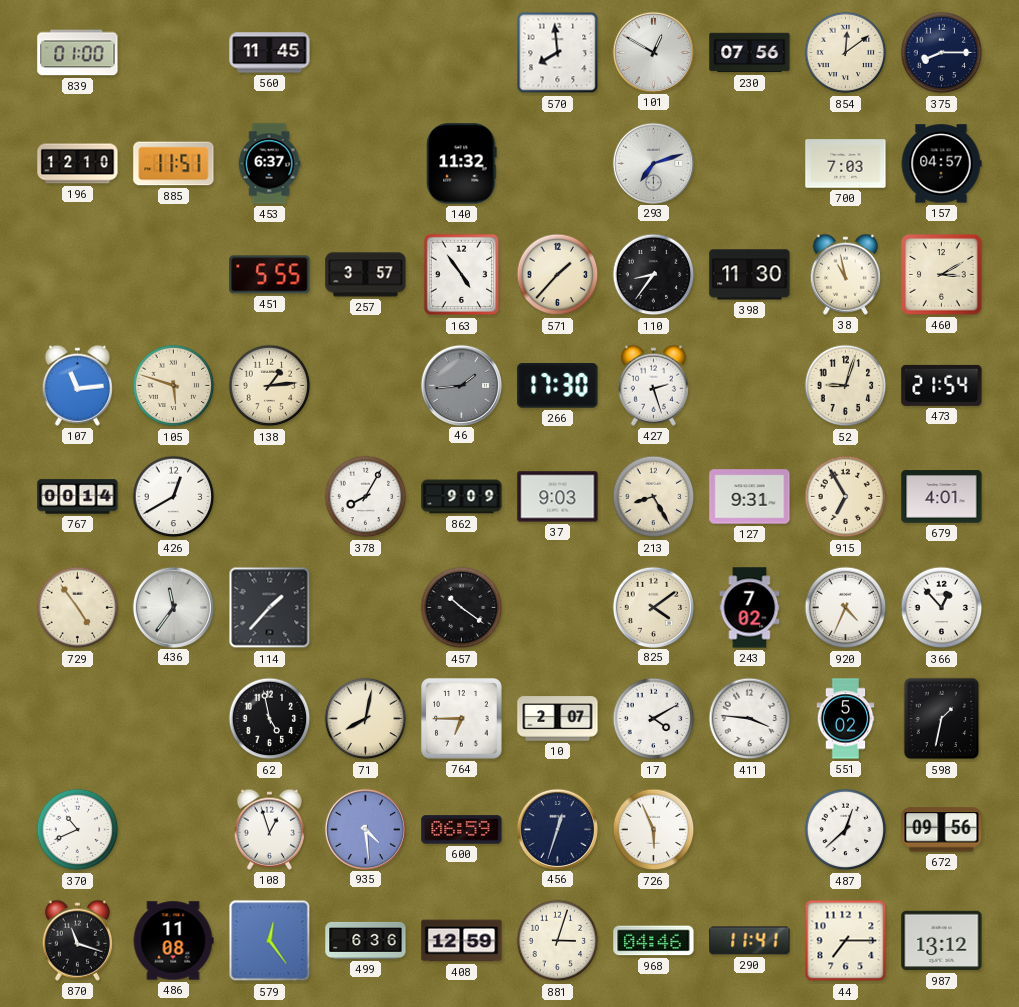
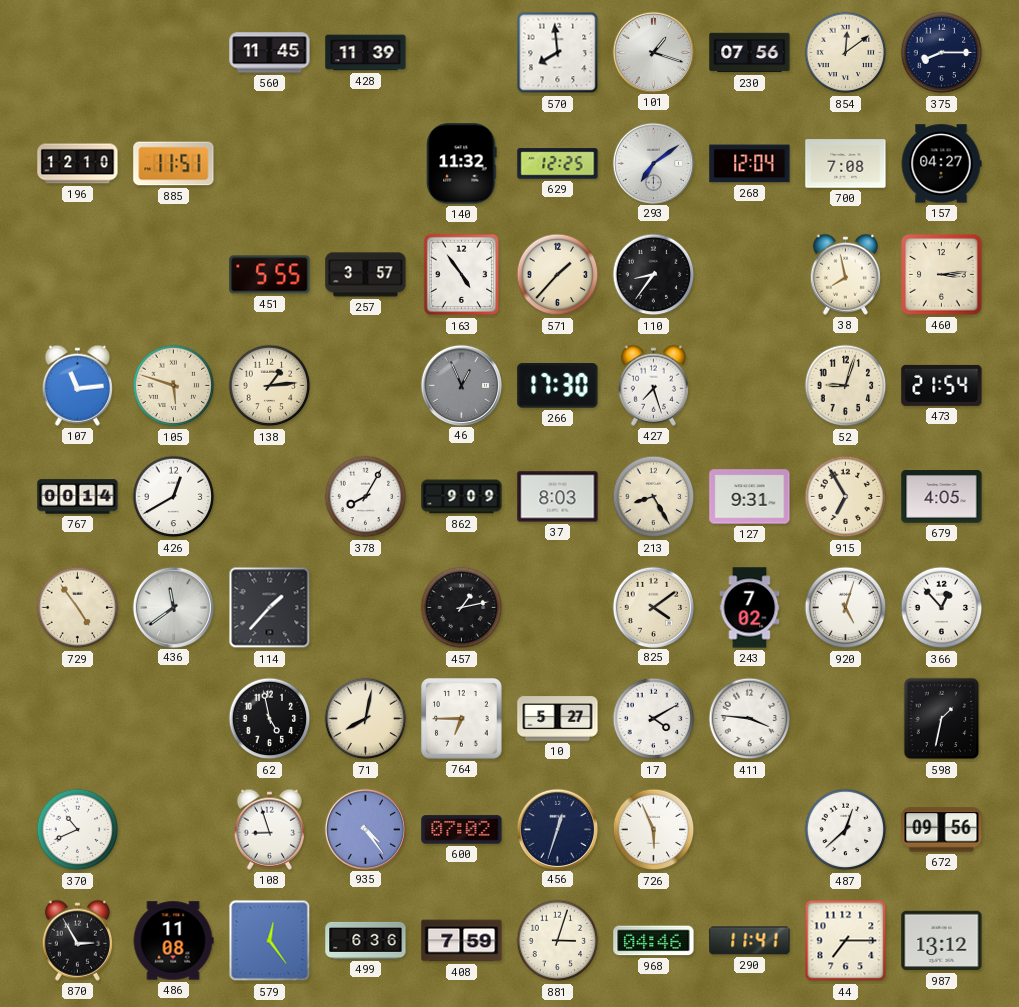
839: 01:00 -> none (78, 53)
428: none -> 11:39 (366, 53)
101: 12:50 -> 1:18 (653, 52)
453: 6:37 -> none (269, 164)
629: none -> 12:25 (558, 164)
293: 7:12 -> 7:09 (653, 163)
268: none -> 12:04 (750, 164)
700: 7:03 -> 7:08 (846, 164)
157: 04:57 -> 04:27 (941, 164)
398: 11:30 -> none (750, 275)
38: 10:58 -> 7:58 (845, 274)
460: 3:10 -> 3:14 (942, 275)
46: 1:44 -> 12:56 (461, 385)
427: 2:27 -> 7:27 (653, 385)
37: 9:03 -> 8:03 (558, 497)
679: 4:01 -> 4:05 (942, 497)
436: 11:36 -> 11:39 (173, 607)
457: 10:21 -> 1:13 (462, 608)
920: 4:34 -> 5:03 (846, 608)
10: 2:07 -> 5:27 (558, 719)
551: 5:02 -> none (846, 719)
108: 12:57 -> 8:57 (269, 829)
935: 4:29 -> 4:24 (365, 829)
600: 06:59 -> 07:02 (462, 830)
870: 11:18 -> 2:55 (77, 940)
408: 12:59 -> 7:59 (462, 941)
